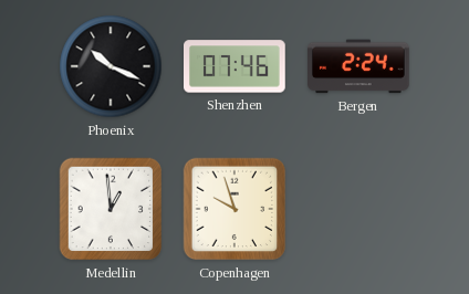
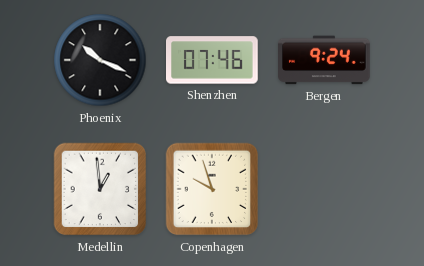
Bergen: 2:24 -> 9:24 (324, 60)
